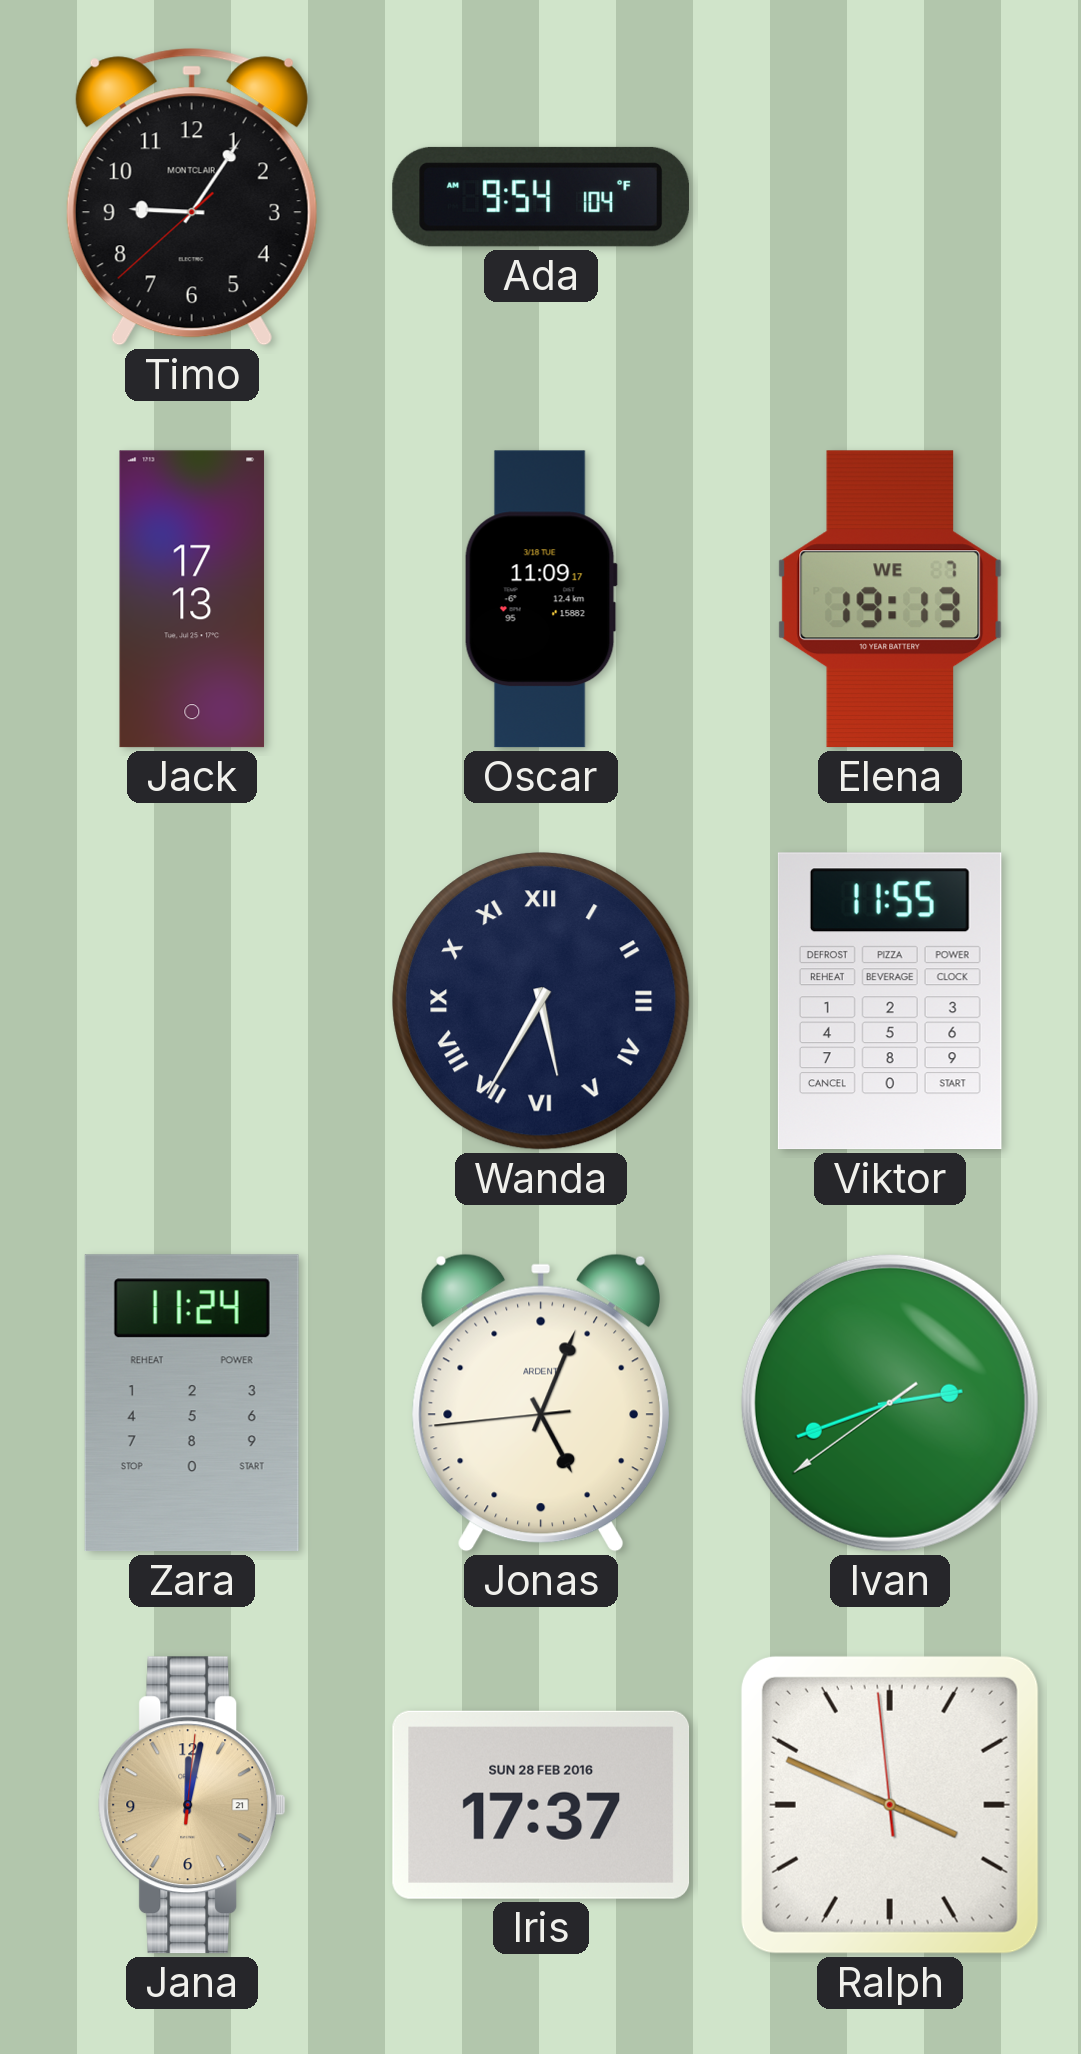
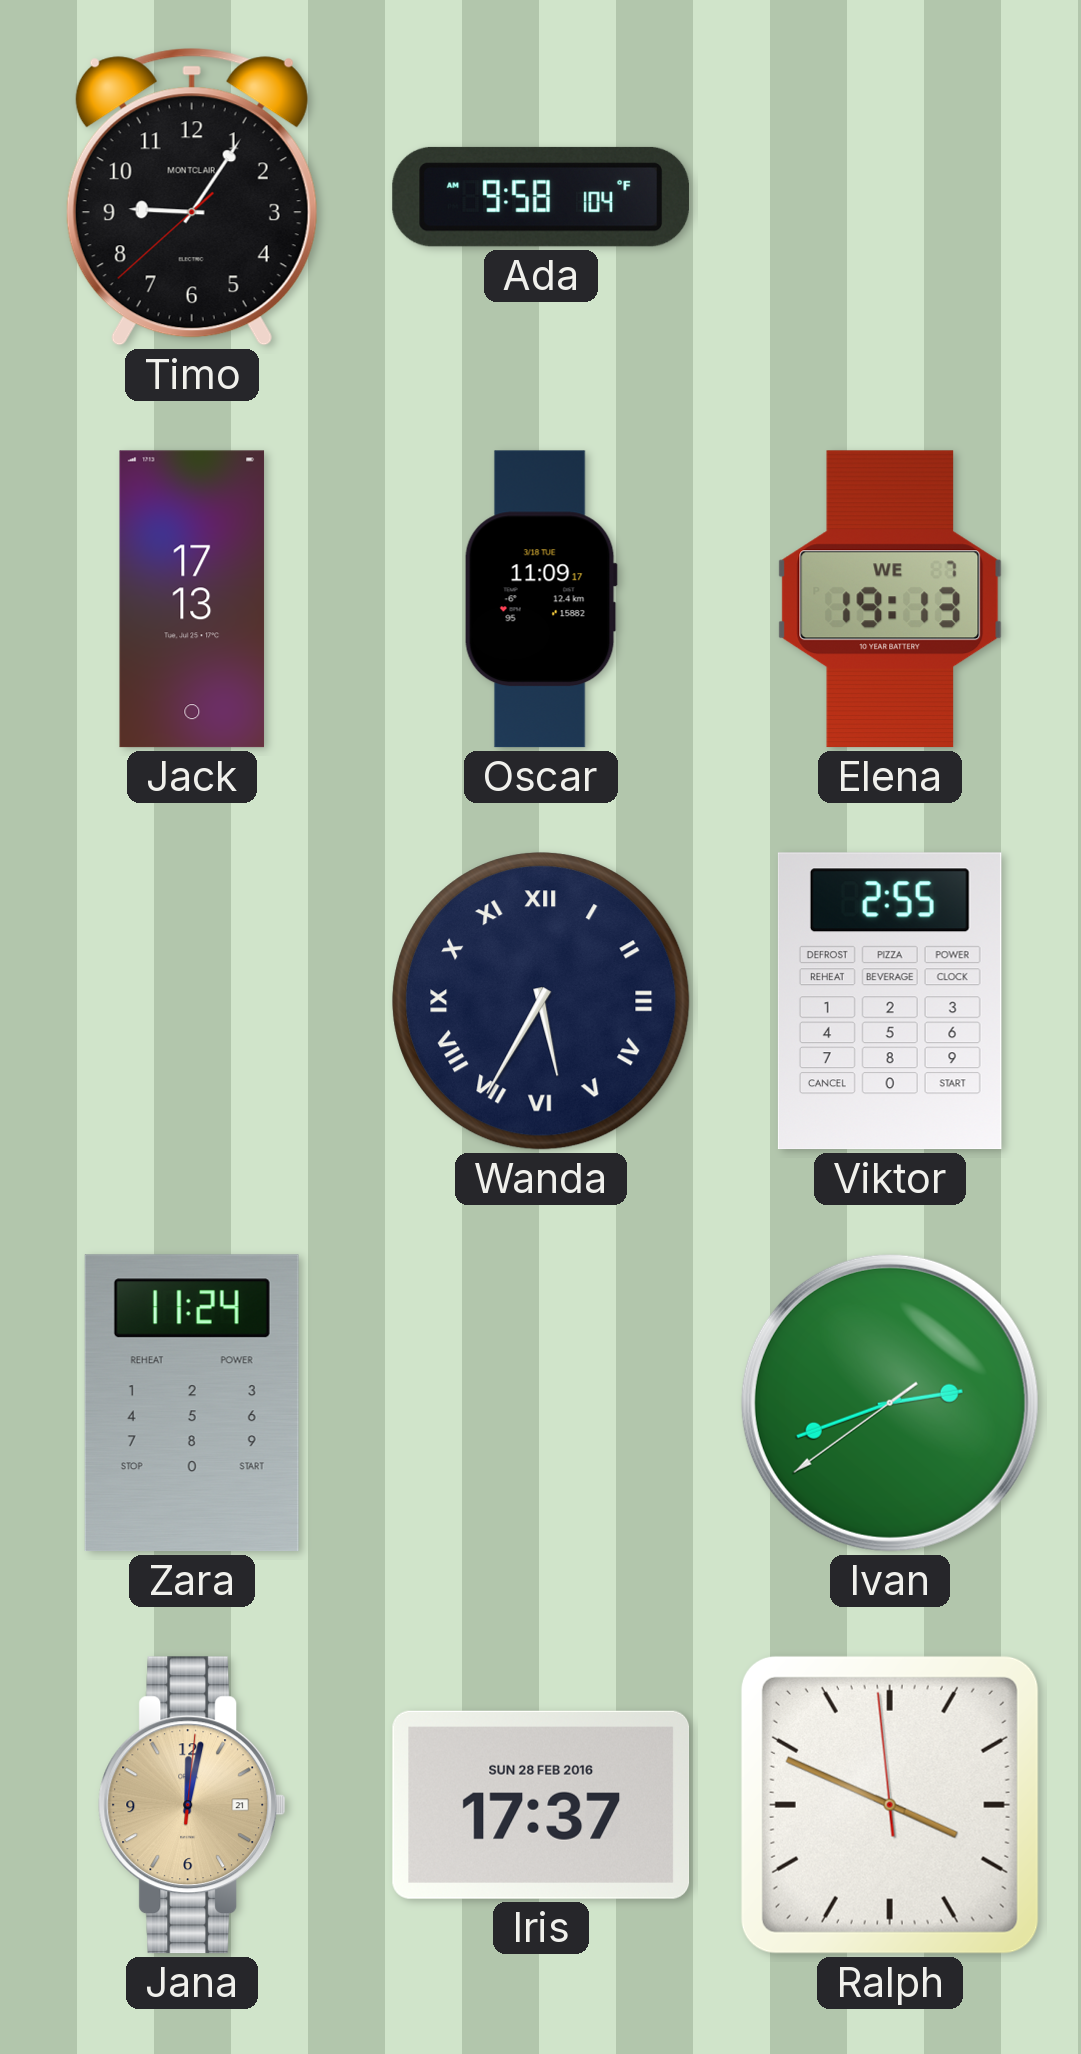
Ada: 9:54 -> 9:58 (541, 197)
Viktor: 11:55 -> 2:55 (890, 1001)
Jonas: 5:03 -> none (541, 1403)
